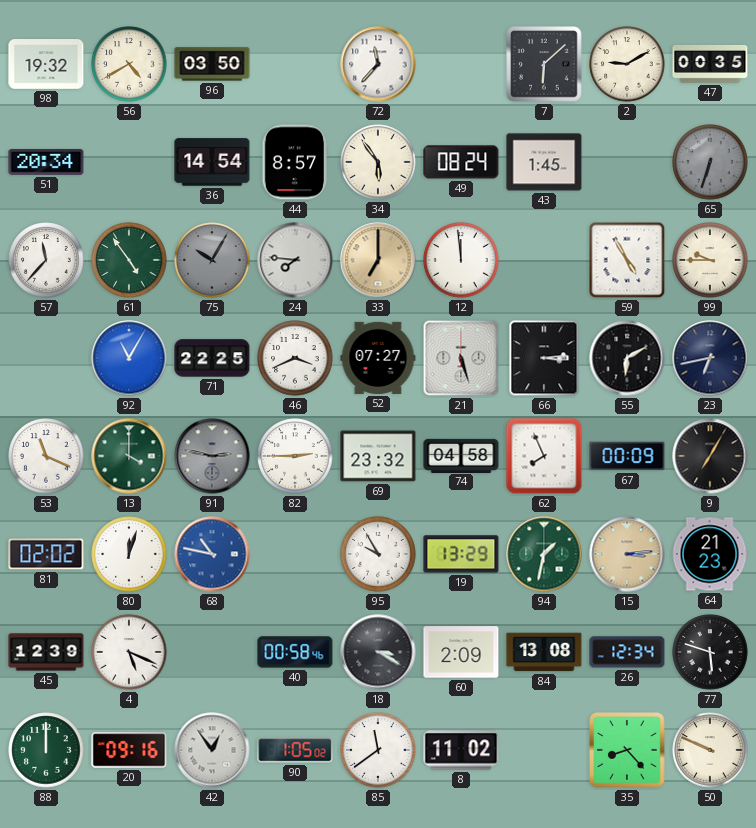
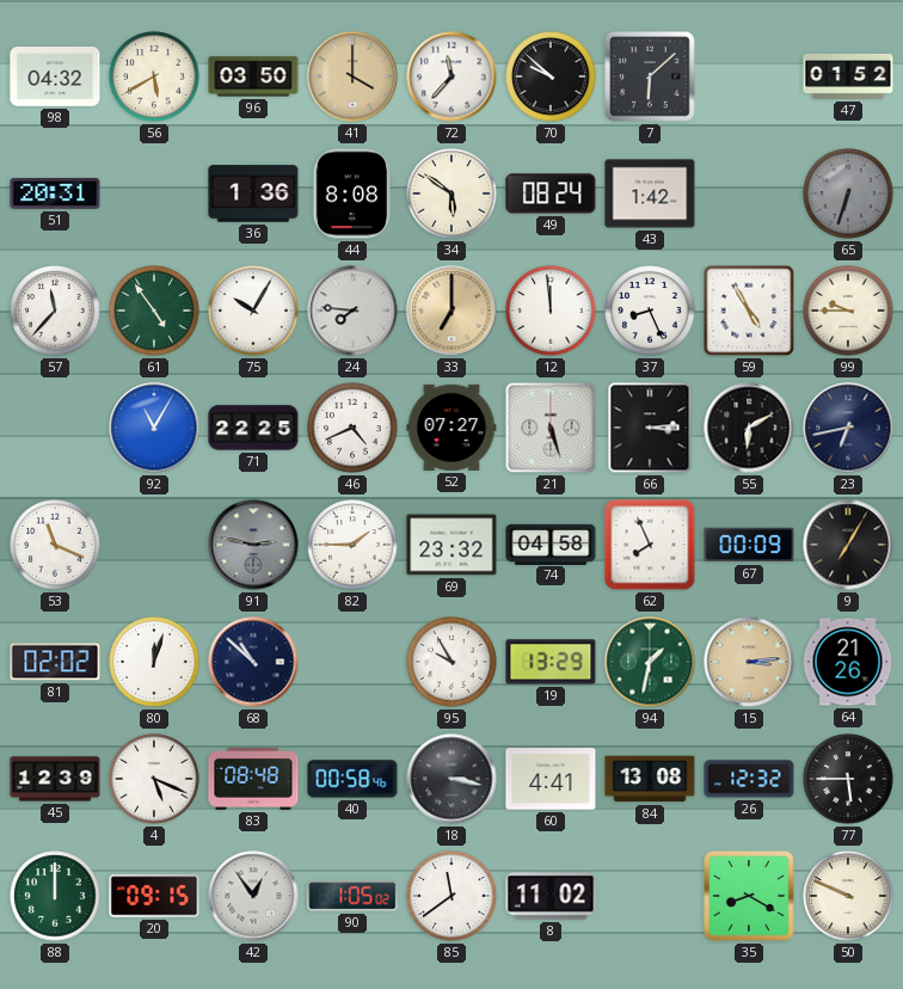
98: 19:32 -> 04:32 (55, 78)
56: 4:40 -> 5:40 (154, 76)
41: none -> 4:00 (352, 76)
70: none -> 9:52 (551, 76)
2: 9:10 -> none (627, 64)
47: 00:35 -> 01:52 (848, 76)
51: 20:34 -> 20:31 (55, 193)
36: 14:54 -> 1:36 (253, 193)
44: 8:57 -> 8:08 (352, 193)
34: 5:54 -> 5:51 (451, 193)
43: 1:45 -> 1:42 (650, 193)
75 dial: grey -> white (253, 311)
37: none -> 8:26 (650, 311)
46: 3:41 -> 4:41 (352, 428)
13: 4:00 -> none (129, 456)
82: 2:45 -> 1:45 (352, 545)
68: 10:47 -> 10:52 (253, 662)
68 dial: blue -> navy (253, 662)
64: 21:23 -> 21:26 (848, 662)
83: none -> 08:48 (253, 779)
18: 3:20 -> 3:17 (451, 779)
60: 2:09 -> 4:41 (551, 779)
26: 12:34 -> 12:32 (749, 779)
77: 5:48 -> 5:45 (848, 779)
20: 09:16 -> 09:15 (154, 896)
35: 8:23 -> 8:20 (749, 896)
